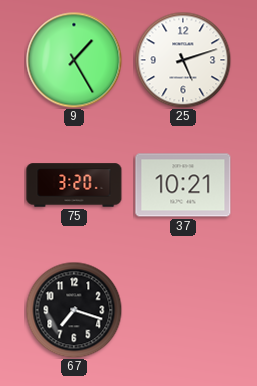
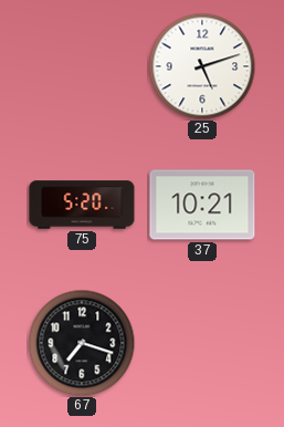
9: 1:25 -> none (74, 60)
75: 3:20 -> 5:20 (82, 205)
